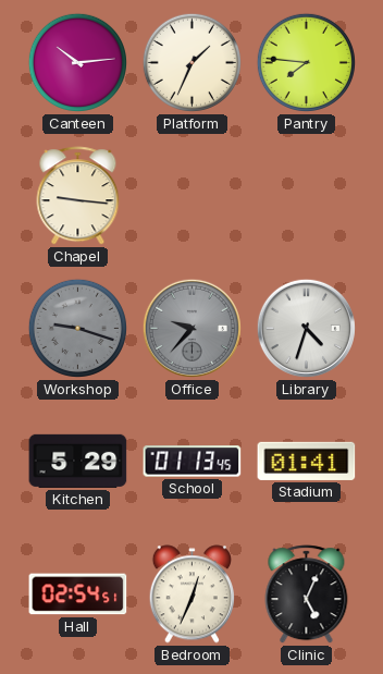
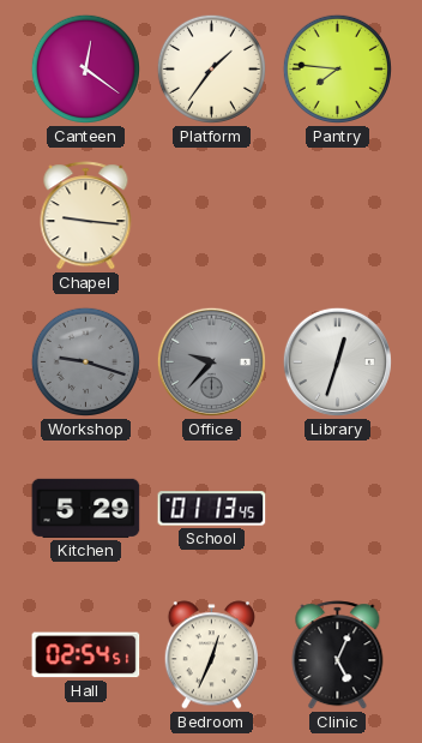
Canteen: 10:14 -> 12:21 (85, 68)
Platform: 1:34 -> 1:36 (211, 68)
Library: 4:33 -> 12:33 (337, 361)
Stadium: 01:41 -> none (307, 461)
